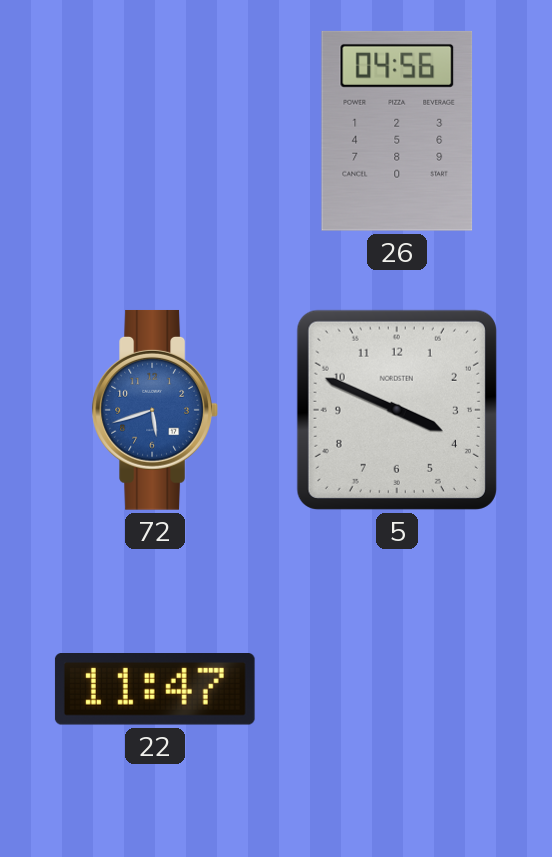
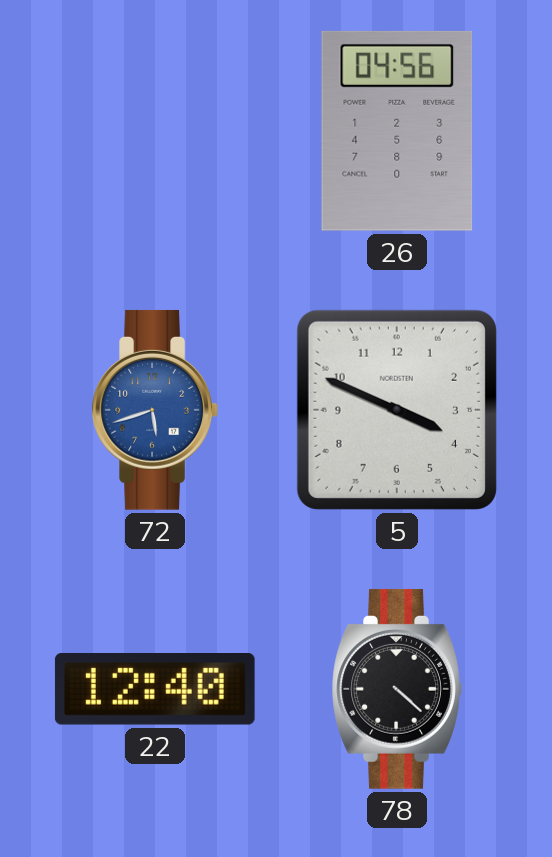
22: 11:47 -> 12:40 (155, 690)
78: none -> 4:22 (397, 689)
